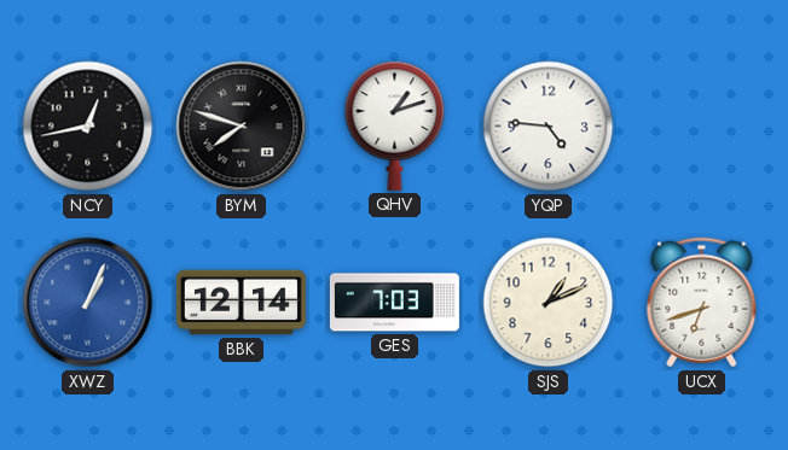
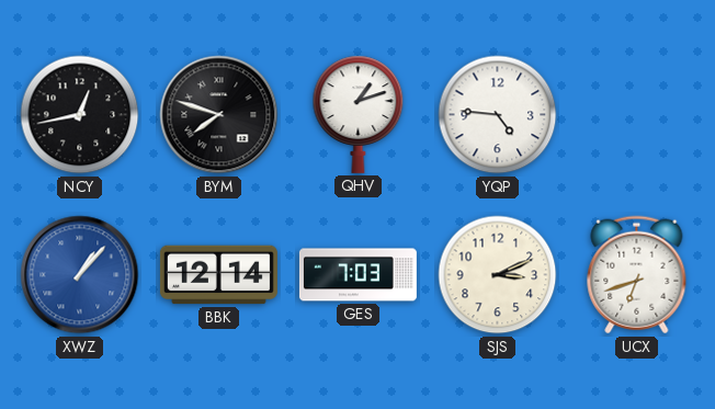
XWZ: 1:04 -> 1:07 (80, 275)
SJS: 1:11 -> 3:11 (498, 275)
